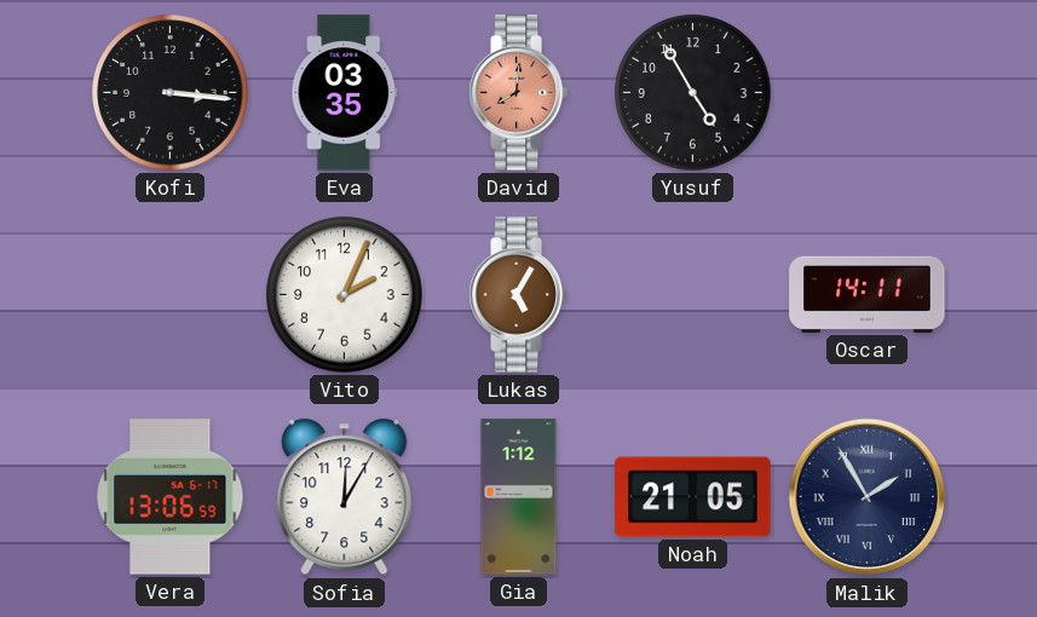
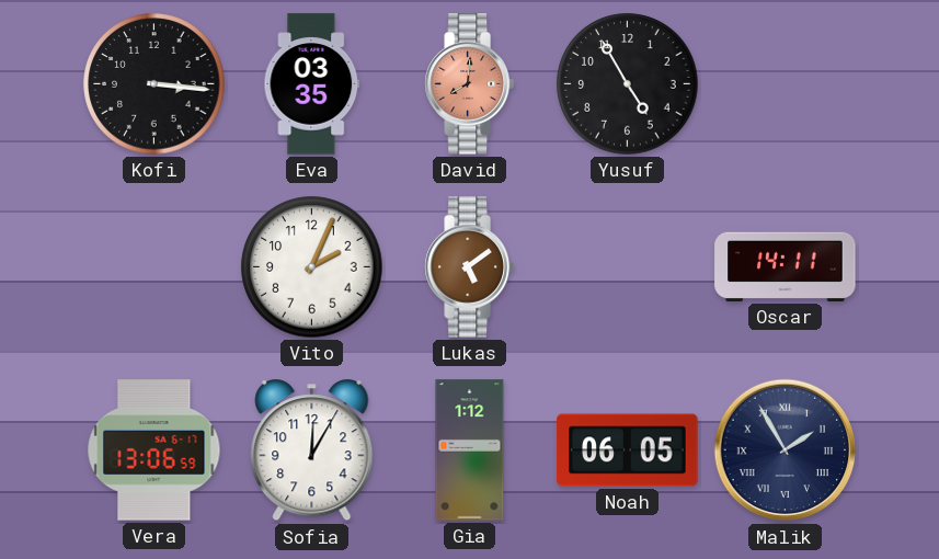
Lukas: 5:05 -> 5:09 (469, 267)
Noah: 21:05 -> 06:05 (628, 450)
